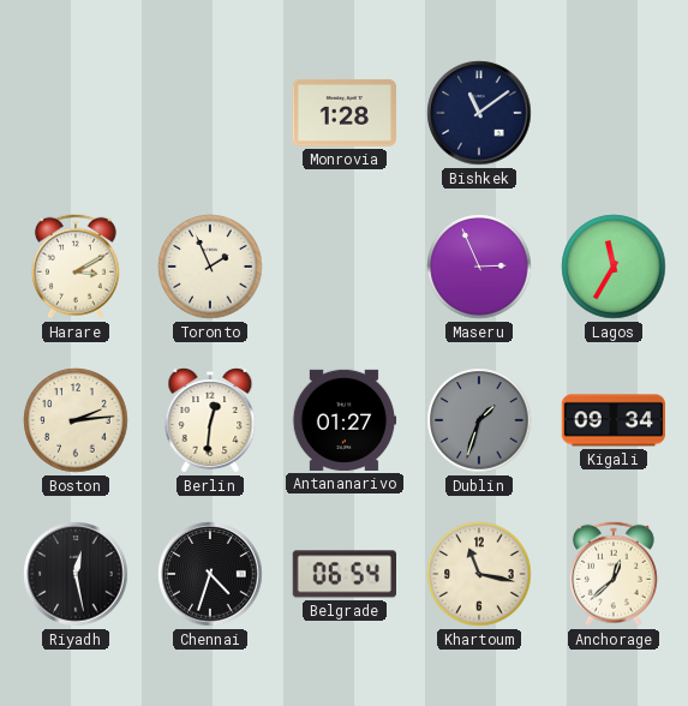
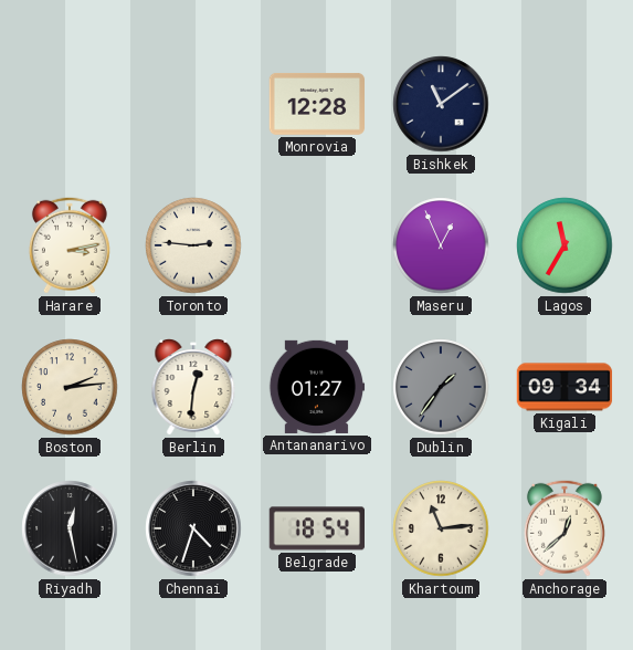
Monrovia: 1:28 -> 12:28 (317, 104)
Harare: 3:10 -> 3:13 (70, 245)
Toronto: 1:56 -> 2:46 (193, 245)
Maseru: 2:56 -> 12:56 (441, 245)
Dublin: 1:33 -> 1:36 (441, 387)
Belgrade: 06:54 -> 18:54 (316, 528)
Khartoum: 11:17 -> 11:14 (441, 528)
